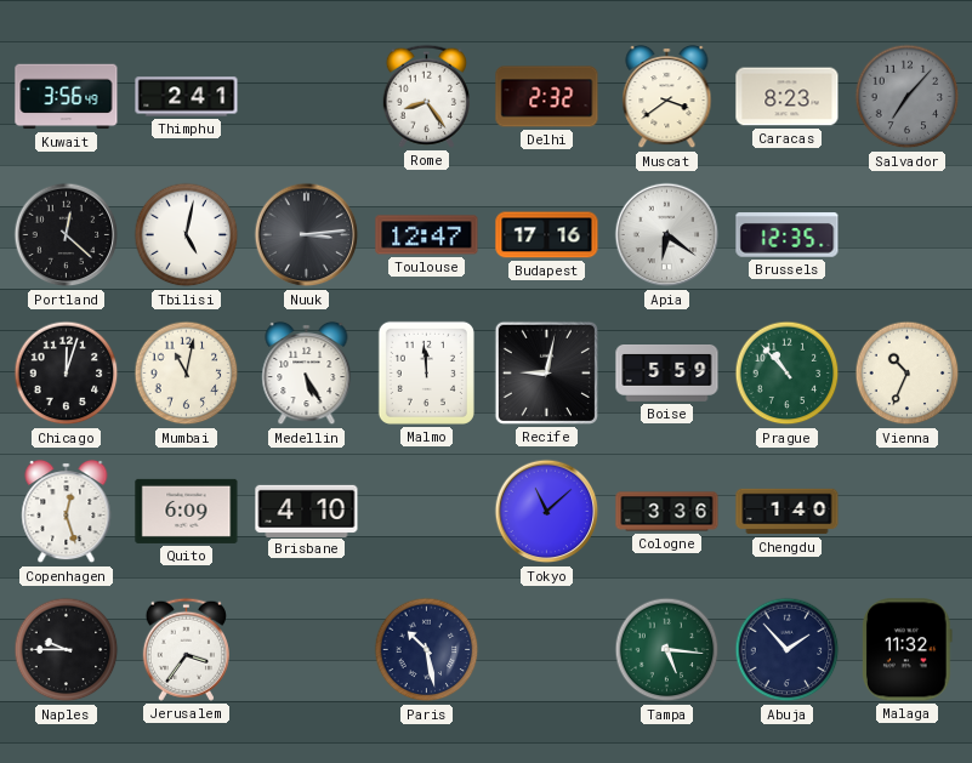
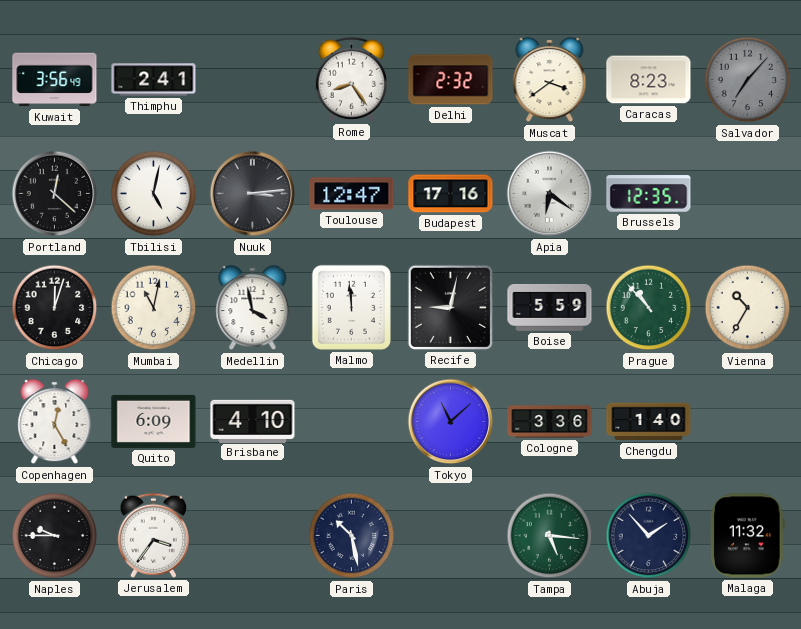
Medellin: 5:25 -> 3:58 (253, 308)
Vienna: 10:34 -> 10:35 (748, 308)
Copenhagen: 12:27 -> 12:25 (55, 422)
